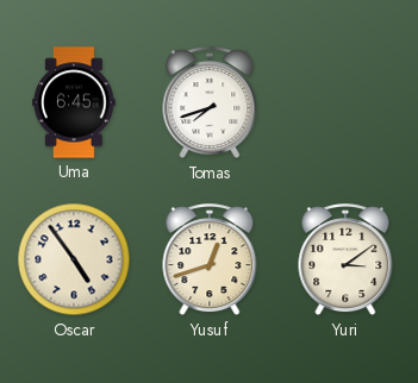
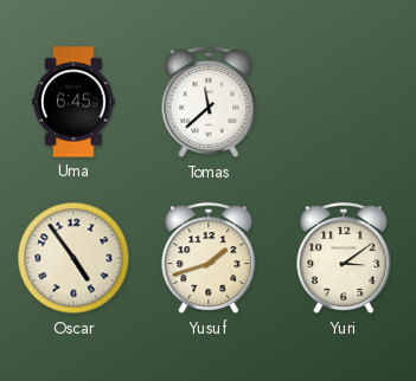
Tomas: 7:42 -> 11:38 (209, 103)
Yusuf: 12:42 -> 1:42 (209, 259)
